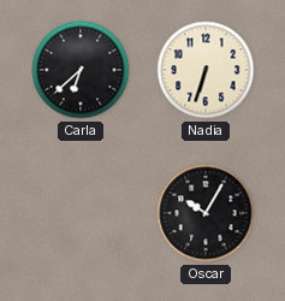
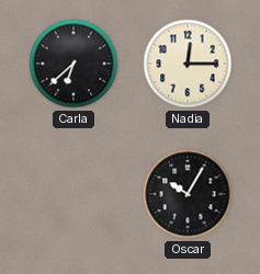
Nadia: 6:33 -> 12:15 (188, 64)
